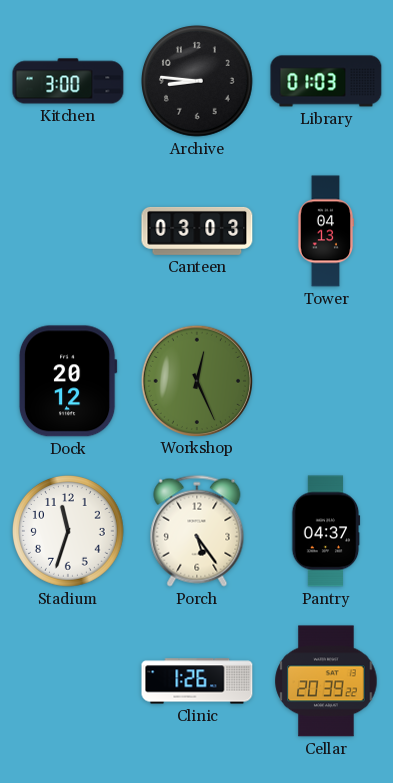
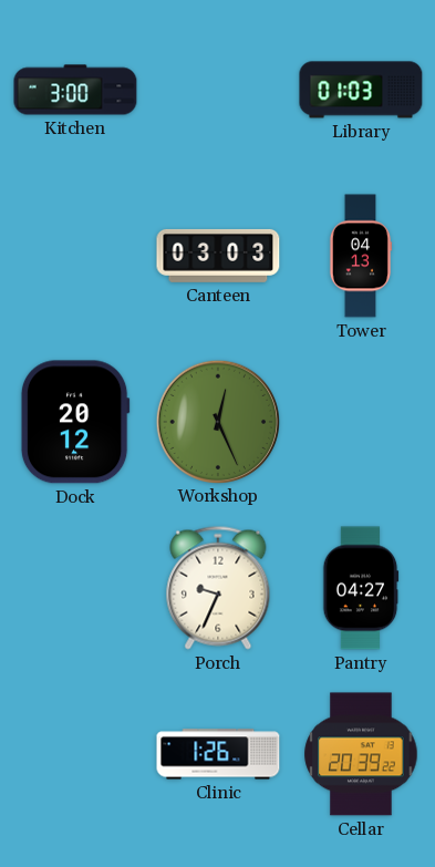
Archive: 8:46 -> none (198, 82)
Stadium: 11:33 -> none (69, 532)
Porch: 5:24 -> 9:34 (218, 588)
Pantry: 04:37 -> 04:27 (361, 588)
